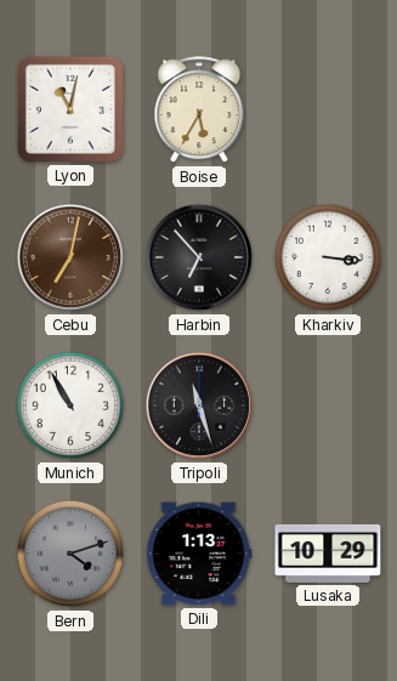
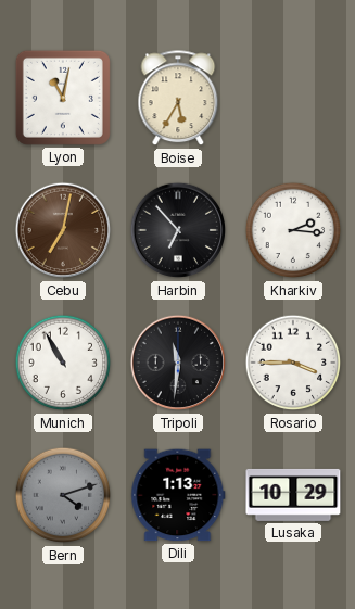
Kharkiv: 3:16 -> 2:16 (293, 230)
Tripoli: 11:27 -> 11:31 (178, 363)
Rosario: none -> 3:45 (293, 363)
